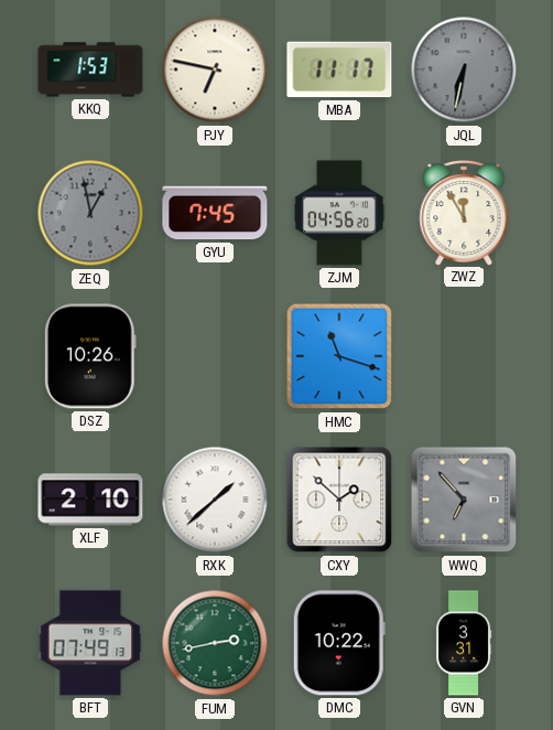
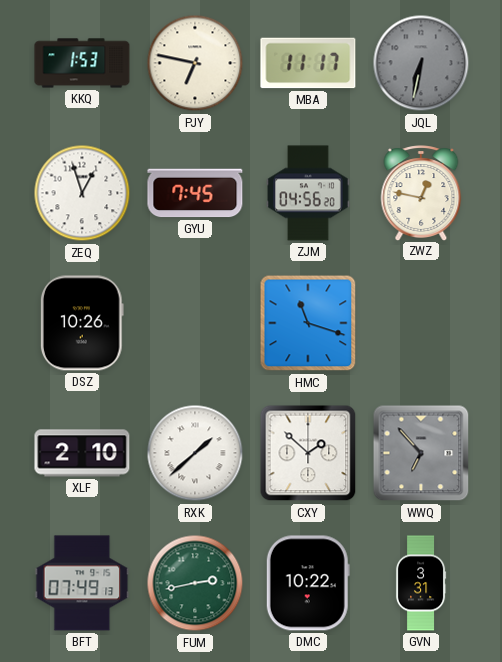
ZEQ: 12:58 -> 12:57 (82, 193)
ZEQ dial: grey -> white (82, 193)
ZWZ: 11:55 -> 12:47 (421, 193)
